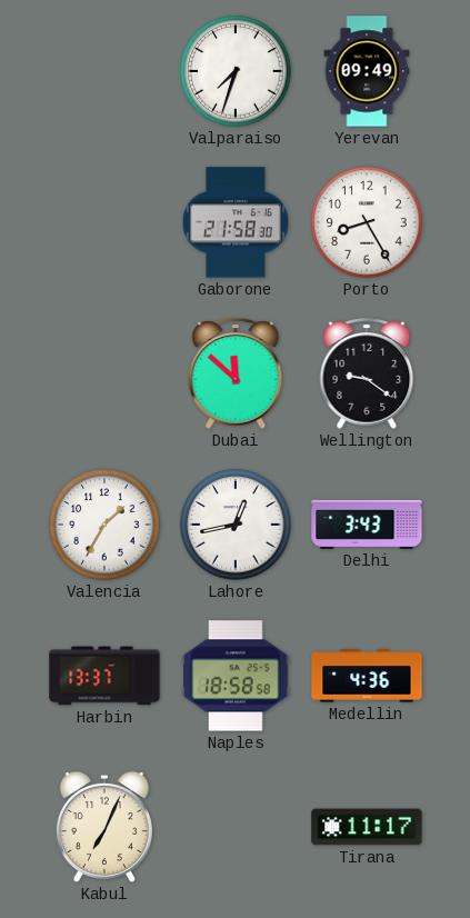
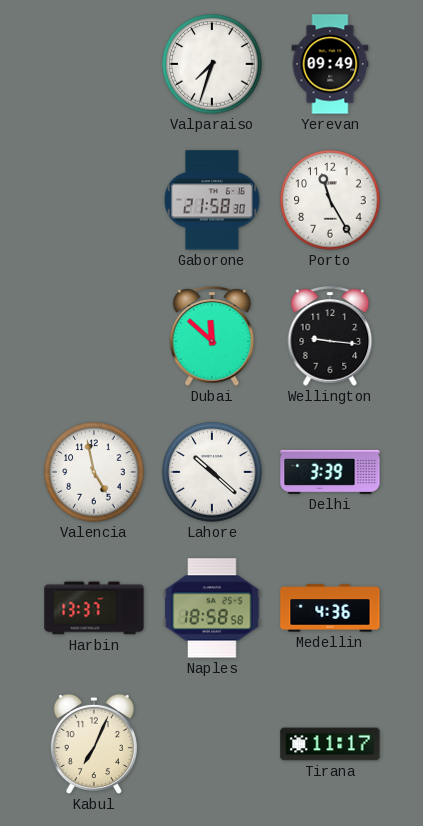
Porto: 8:25 -> 11:25 (330, 200)
Wellington: 9:21 -> 9:16 (330, 336)
Valencia: 1:35 -> 4:58 (94, 472)
Lahore: 12:43 -> 10:22 (212, 472)
Delhi: 3:43 -> 3:39 (330, 472)
